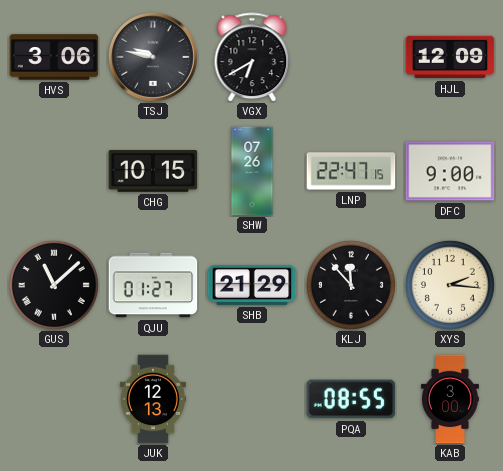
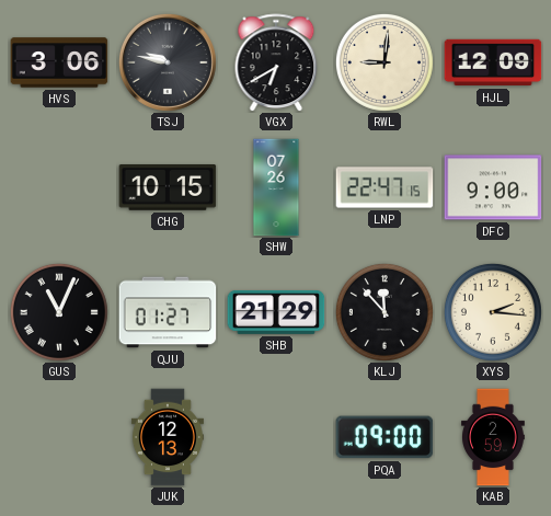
RWL: none -> 9:01 (384, 62)
GUS: 11:08 -> 11:04 (59, 312)
PQA: 08:55 -> 09:00 (384, 437)
KAB: 3:00 -> 2:59 (494, 437)
